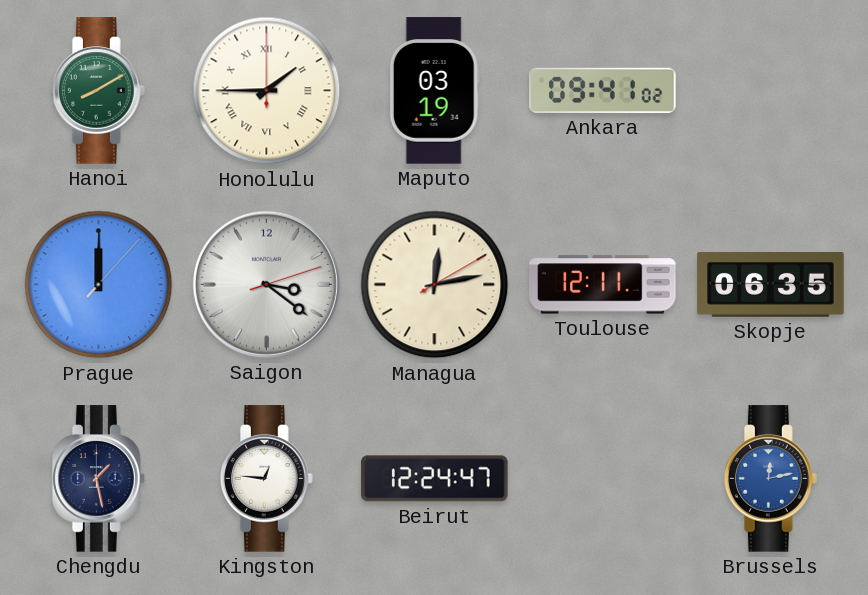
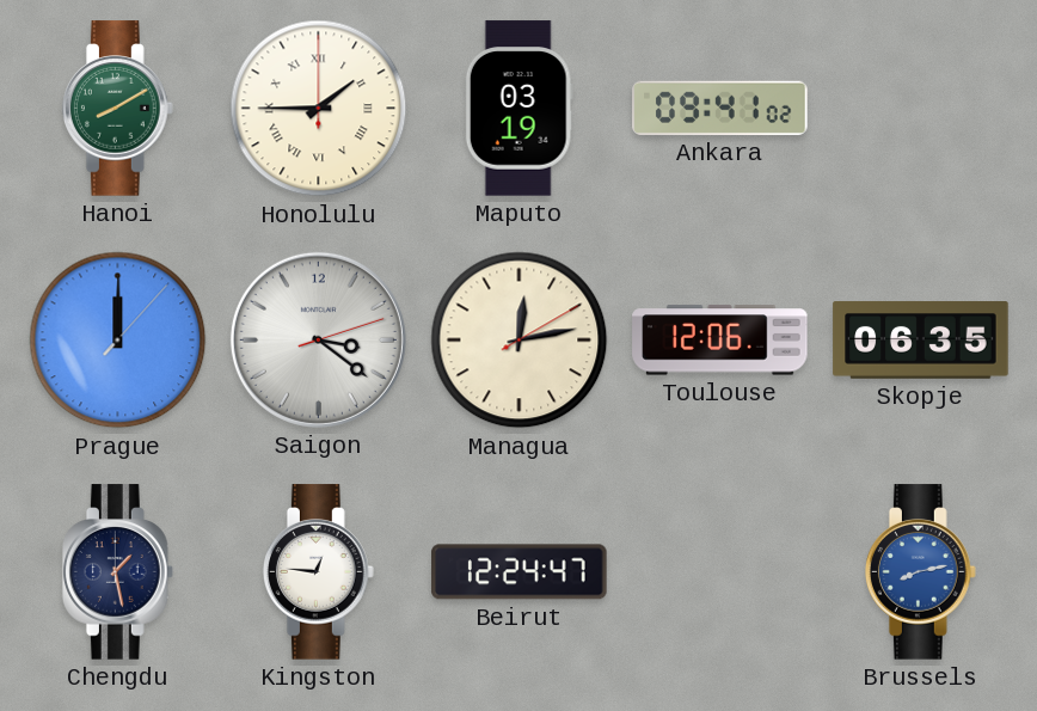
Toulouse: 12:11 -> 12:06 (720, 341)
Brussels: 12:13 -> 8:13 (921, 572)
